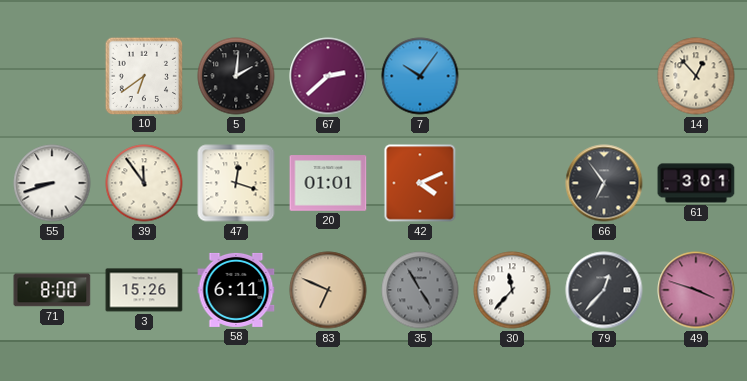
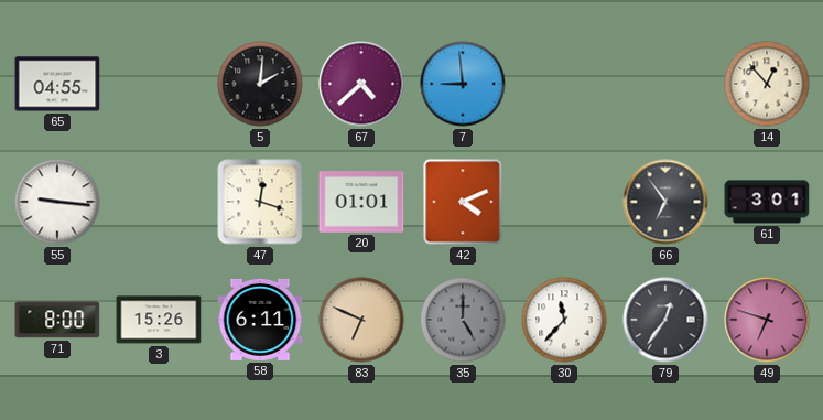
65: none -> 04:55 (57, 84)
10: 6:39 -> none (143, 75)
67: 2:38 -> 4:38 (361, 84)
7: 10:06 -> 8:59 (463, 84)
55: 8:42 -> 9:16 (57, 202)
39: 11:54 -> none (144, 183)
35: 4:55 -> 5:00 (463, 320)
79: 12:37 -> 12:36 (665, 320)
49: 3:48 -> 6:48 (767, 320)
